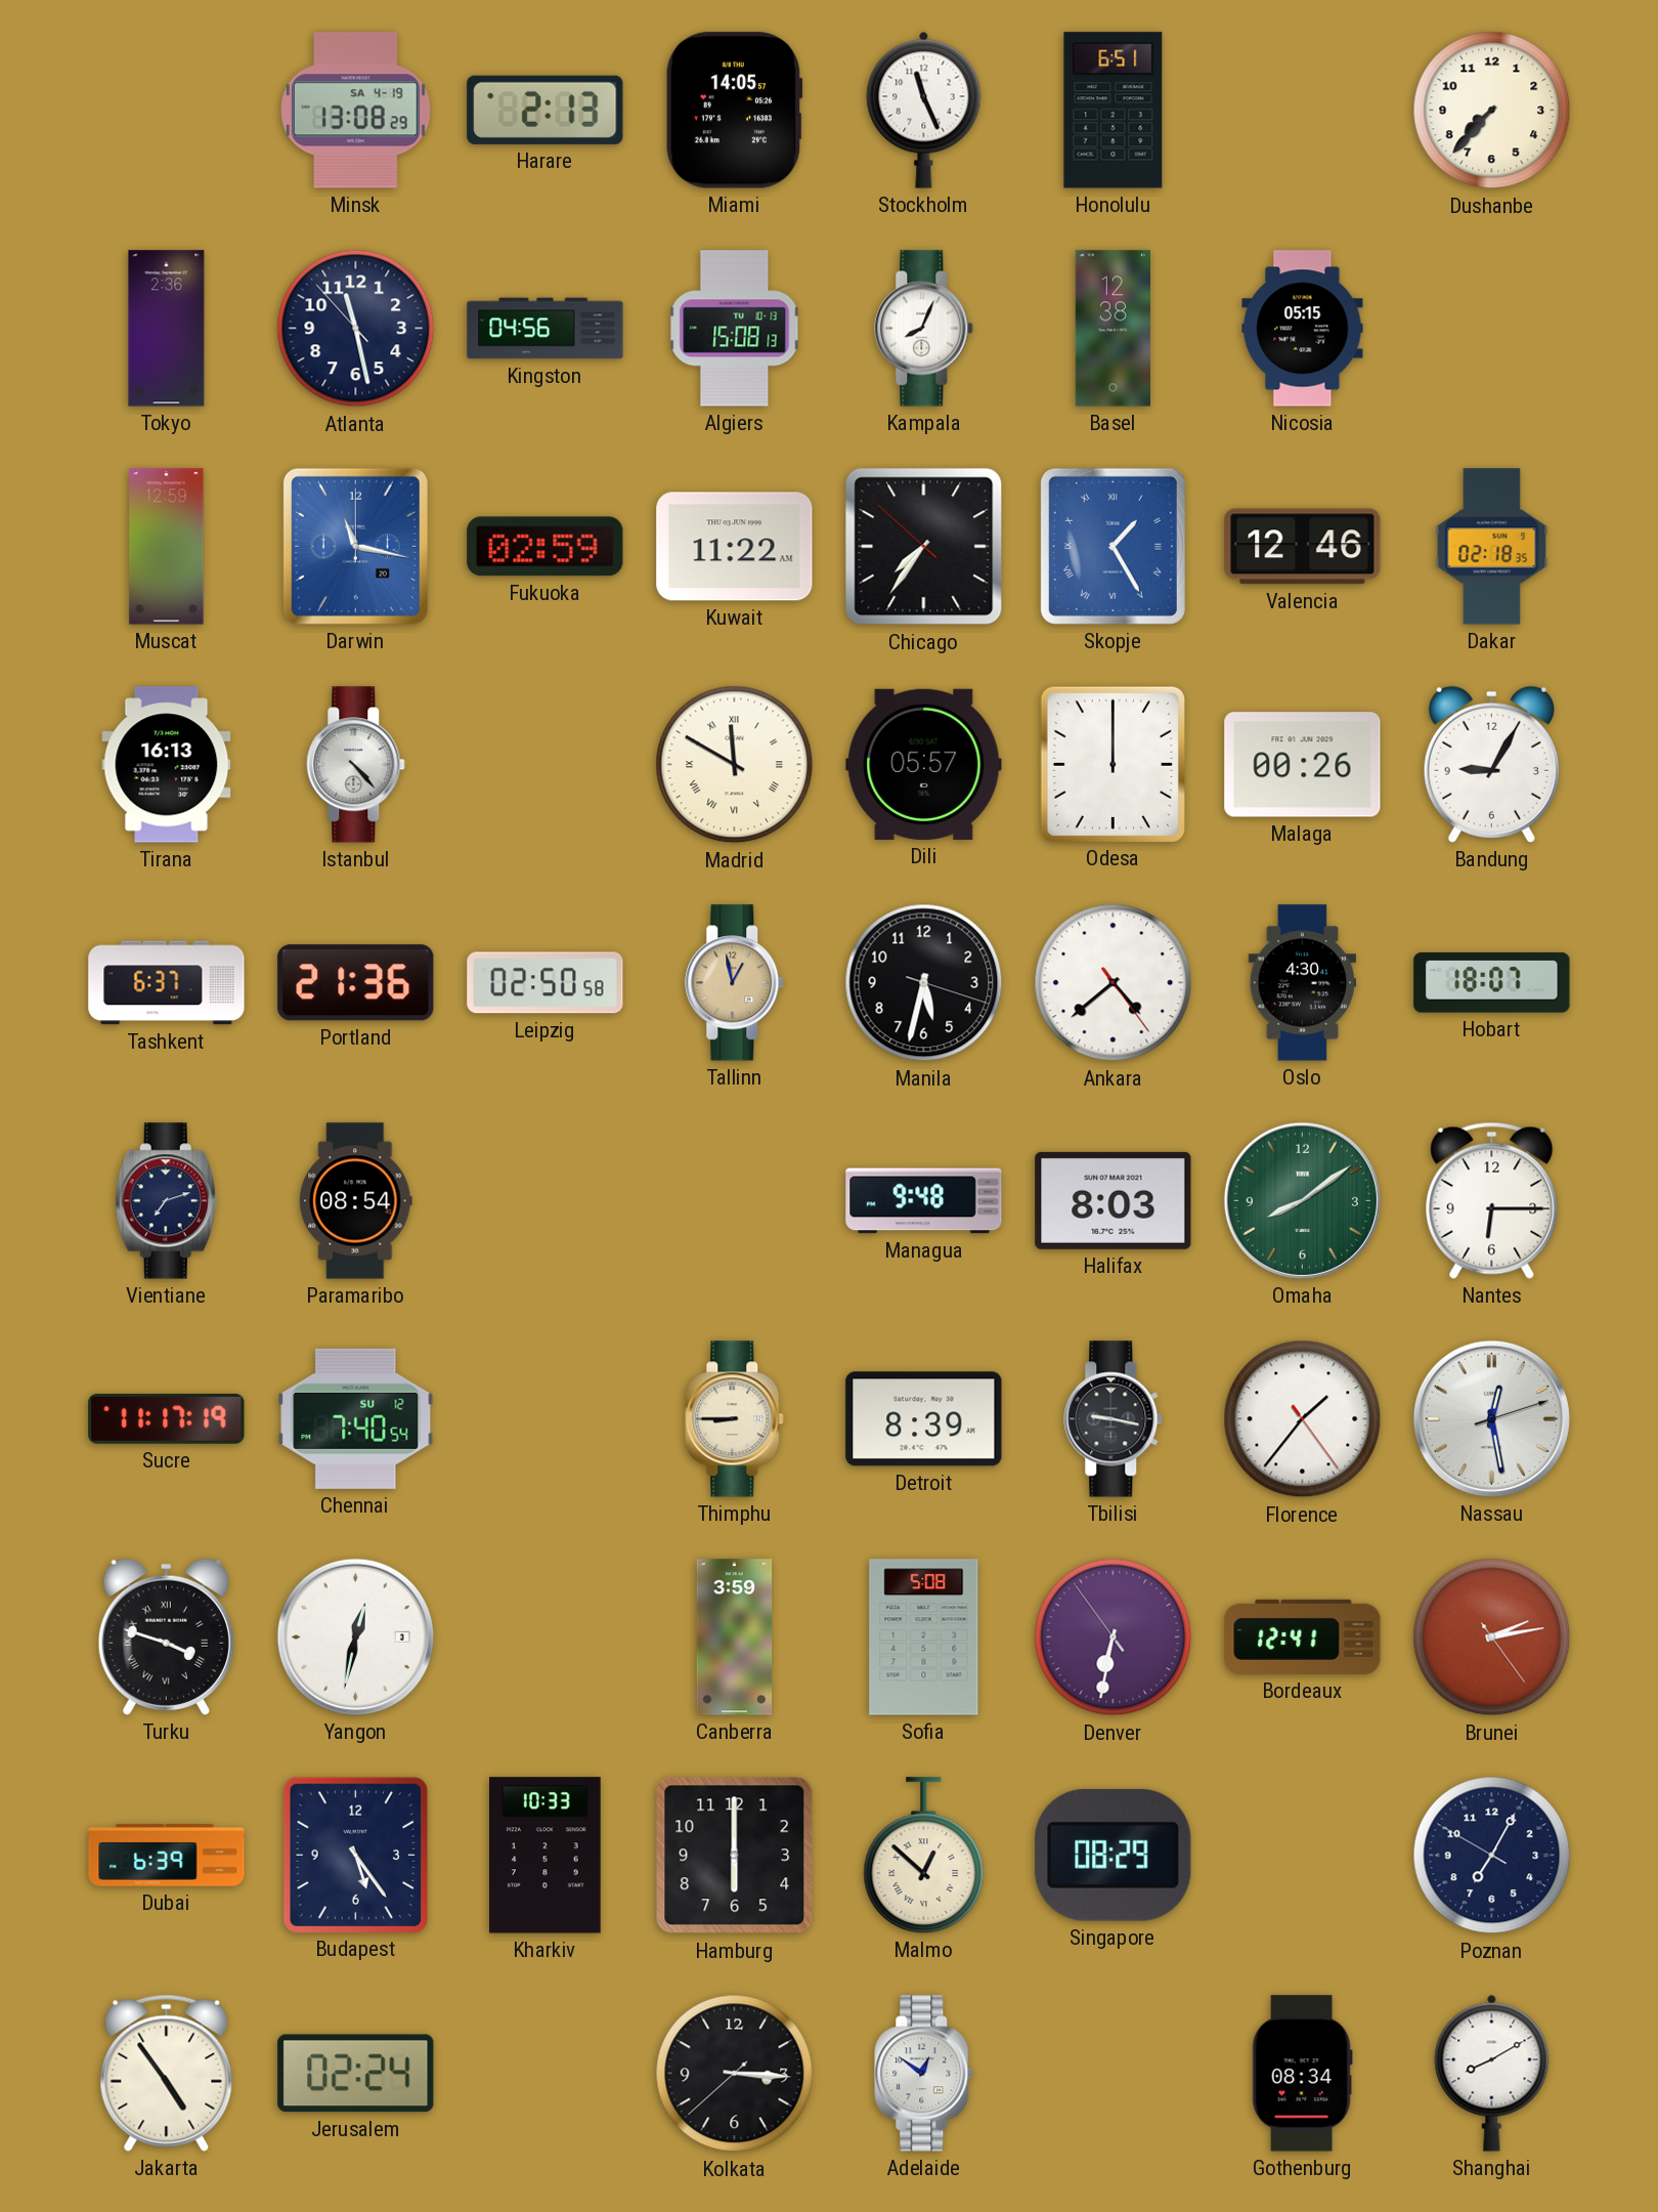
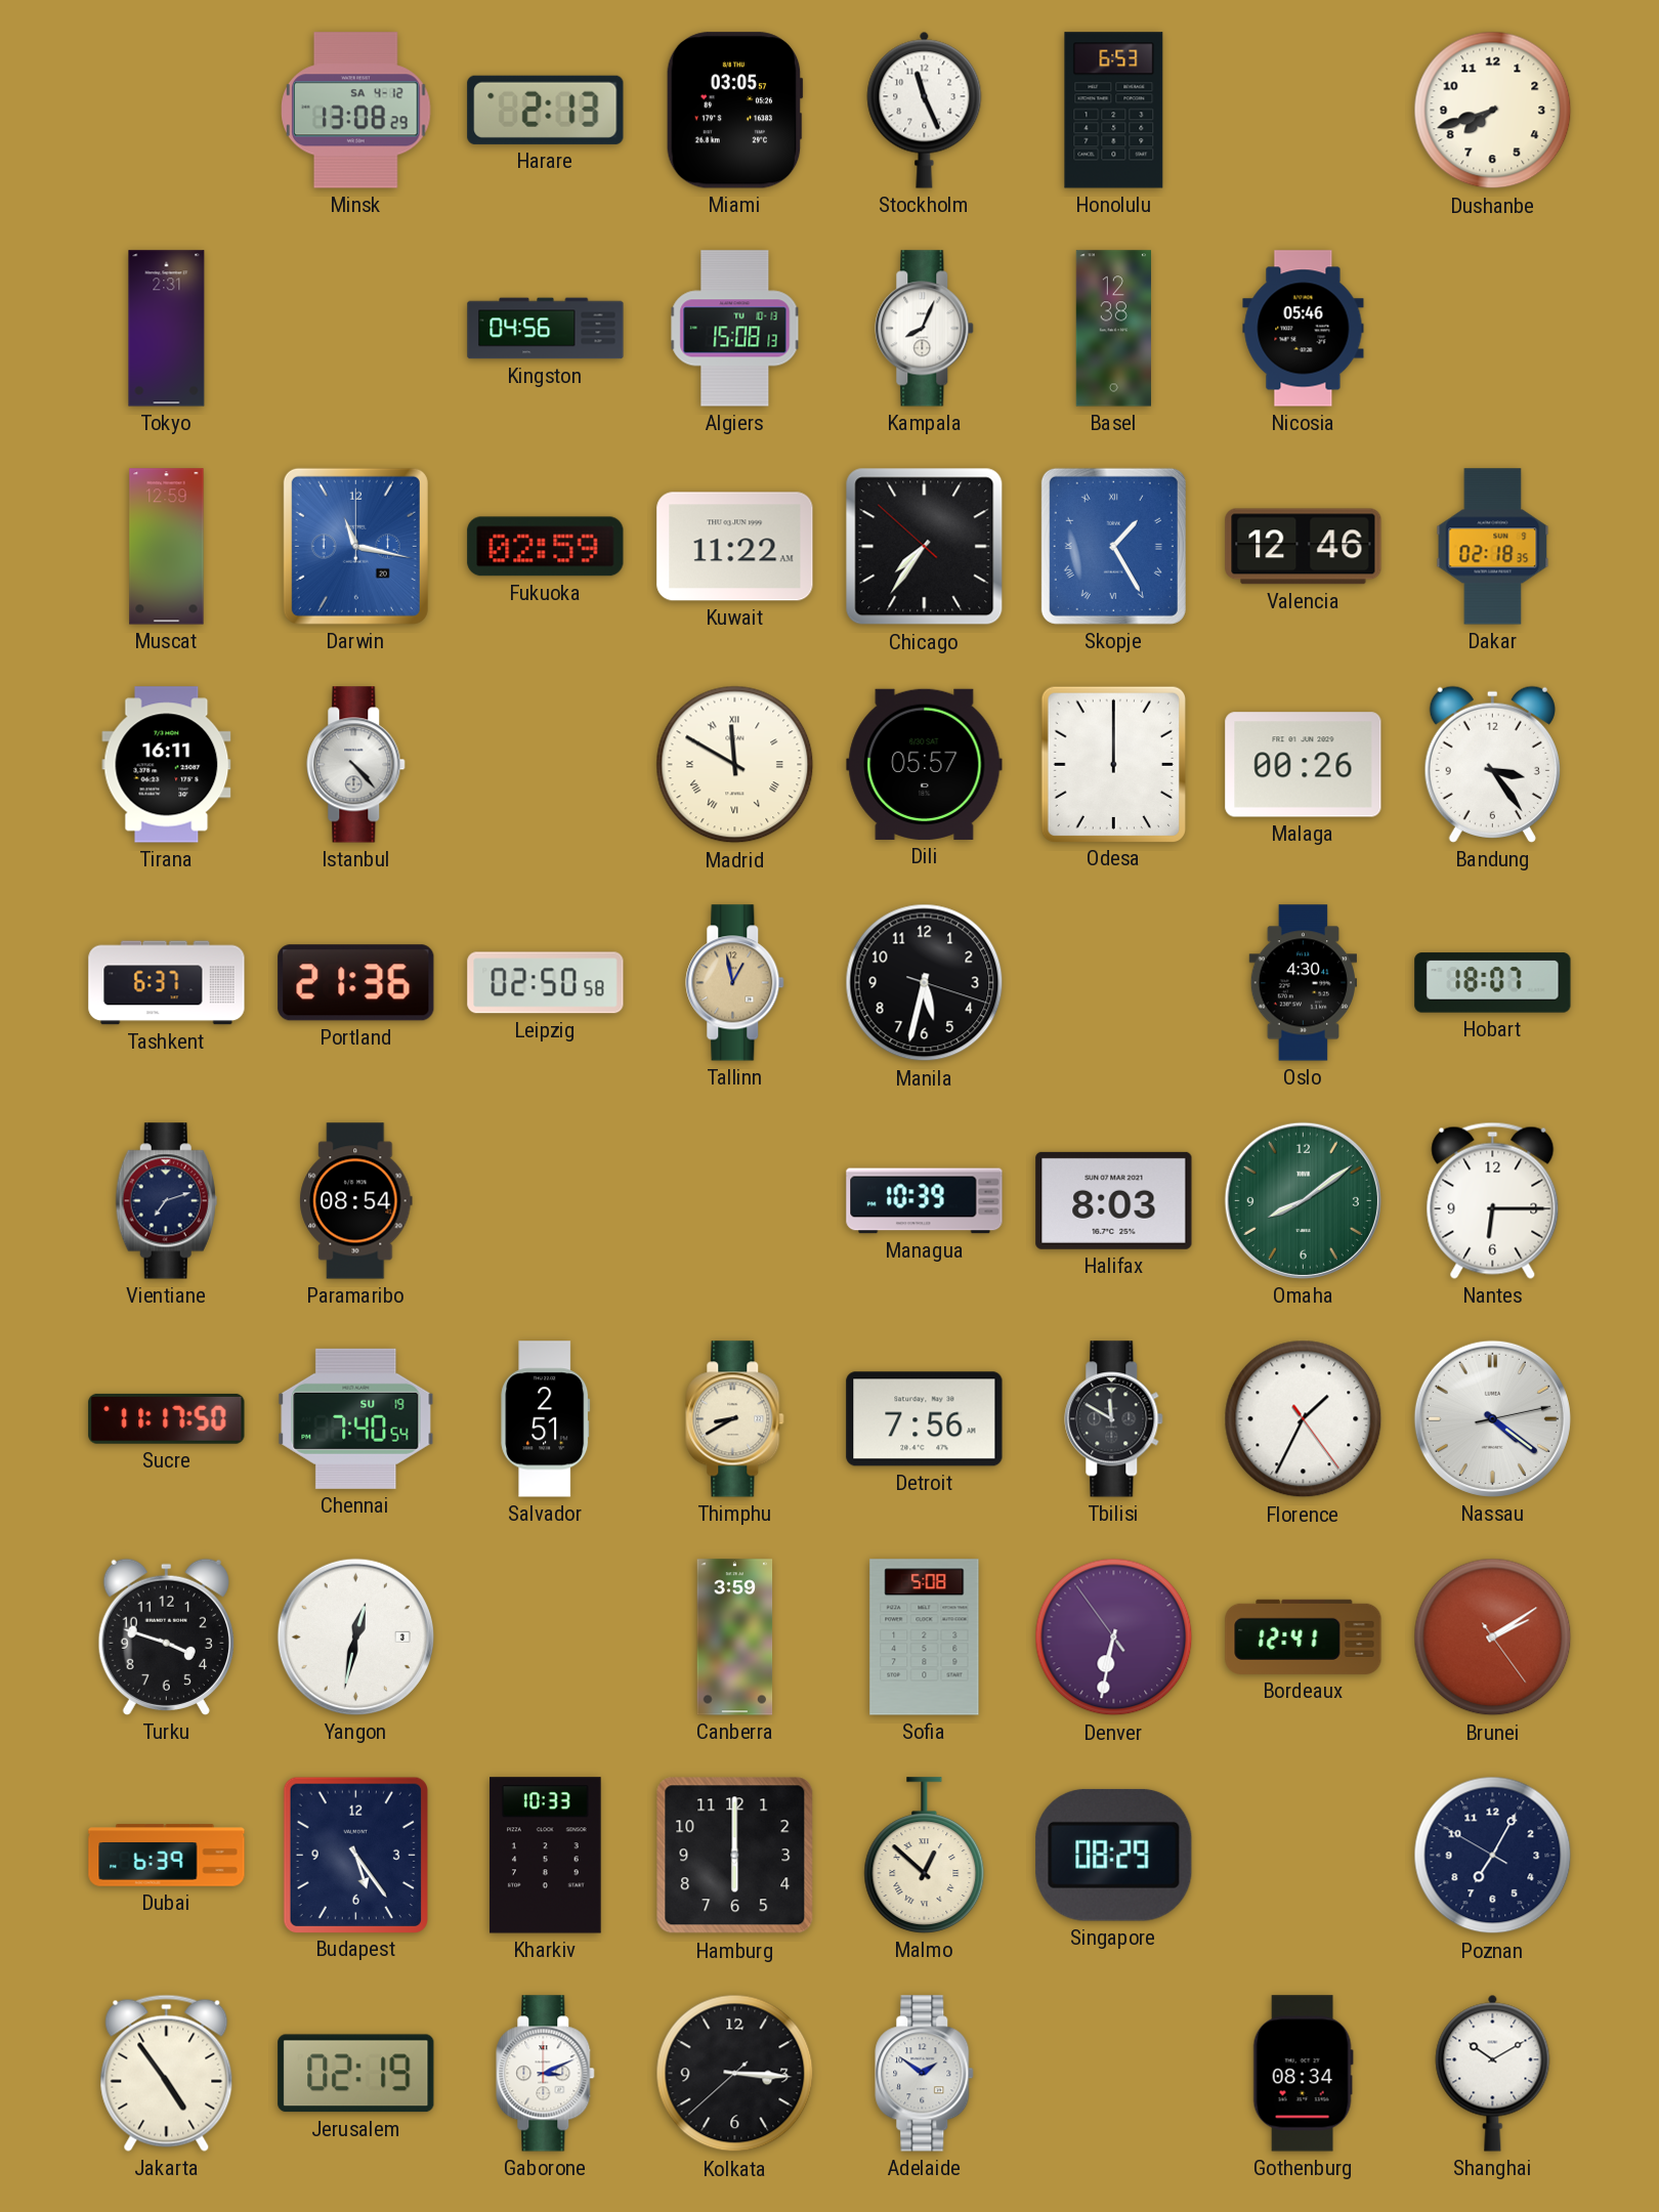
Minsk date: SA 4-19 -> SA 4-12 (356, 111)
Miami: 14:05 -> 03:05 (734, 111)
Honolulu: 6:51 -> 6:53 (1114, 111)
Dushanbe: 7:37 -> 7:42 (1493, 111)
Tokyo: 2:36 -> 2:31 (167, 329)
Atlanta: 11:27 -> none (356, 329)
Nicosia: 05:15 -> 05:46 (1304, 329)
Tirana: 16:13 -> 16:11 (167, 765)
Bandung: 9:05 -> 3:24 (1492, 764)
Ankara: 4:38 -> none (1114, 983)
Managua: 9:48 -> 10:39 (925, 1201)
Sucre: 11:17:19 -> 11:17:50 (167, 1418)
Chennai date: SU 12 -> SU 19 (356, 1418)
Salvador: none -> 2:51 (546, 1419)
Thimphu: 8:45 -> 8:40 (735, 1419)
Detroit: 8:39 -> 7:56 (925, 1419)
Tbilisi: 9:17 -> 11:50 (1114, 1419)
Florence: 1:36 -> 1:34 (1304, 1419)
Nassau: 12:28 -> 4:21 (1492, 1418)
Turku numerals: Roman -> Arabic (166, 1636)
Brunei: 2:13 -> 2:09 (1493, 1637)
Jerusalem: 02:24 -> 02:19 (356, 2074)
Gaborone: none -> 3:11 (546, 2074)
Adelaide: 12:51 -> 1:51 (925, 2074)
Shanghai: 8:10 -> 10:10 (1493, 2073)
